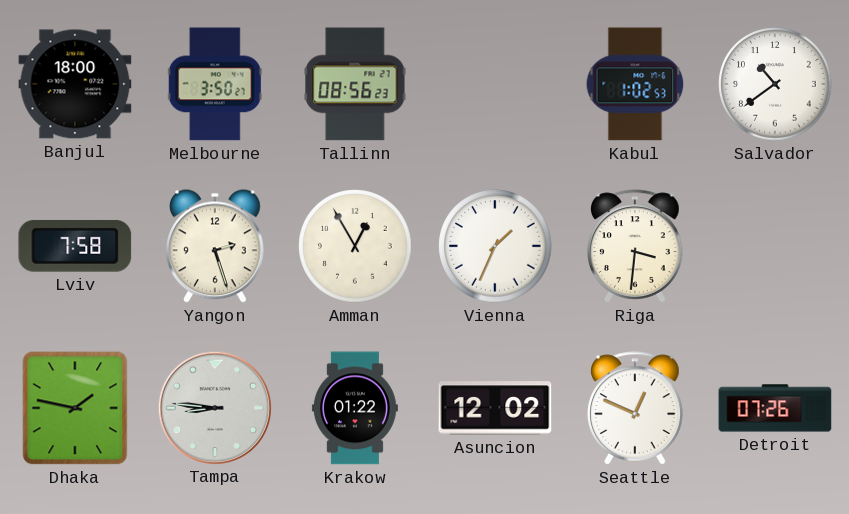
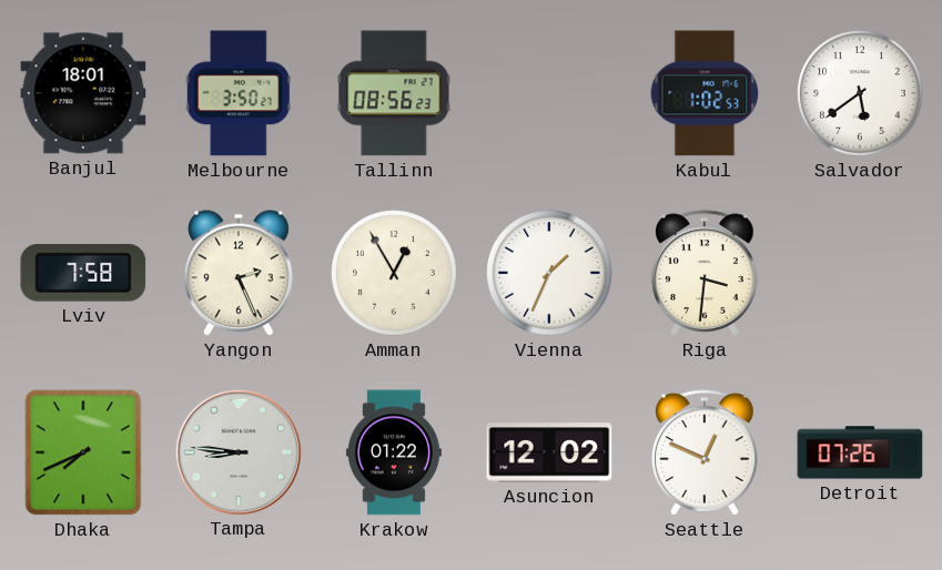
Banjul: 18:00 -> 18:01 (83, 93)
Salvador: 10:39 -> 5:39 (860, 93)
Yangon: 2:27 -> 2:26 (240, 273)
Dhaka: 1:47 -> 7:41 (83, 452)
